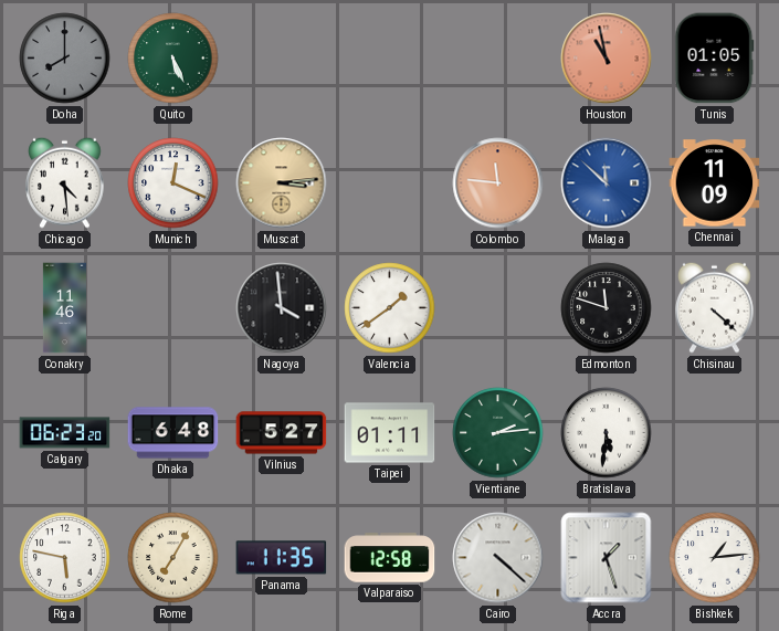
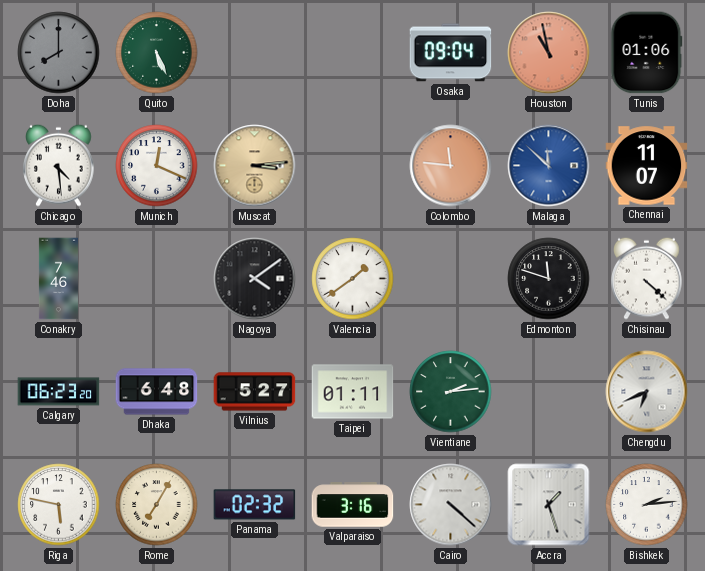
Osaka: none -> 09:04 (451, 53)
Tunis: 01:05 -> 01:06 (647, 53)
Chennai: 11:09 -> 11:07 (647, 166)
Conakry: 11:46 -> 7:46 (58, 279)
Nagoya: 3:59 -> 4:09 (255, 279)
Bratislava: 5:31 -> none (607, 433)
Chengdu: none -> 6:41 (647, 392)
Panama: 11:35 -> 02:32 (255, 505)
Valparaiso: 12:58 -> 3:16 (353, 505)
Bishkek: 1:14 -> 2:14 (647, 505)
